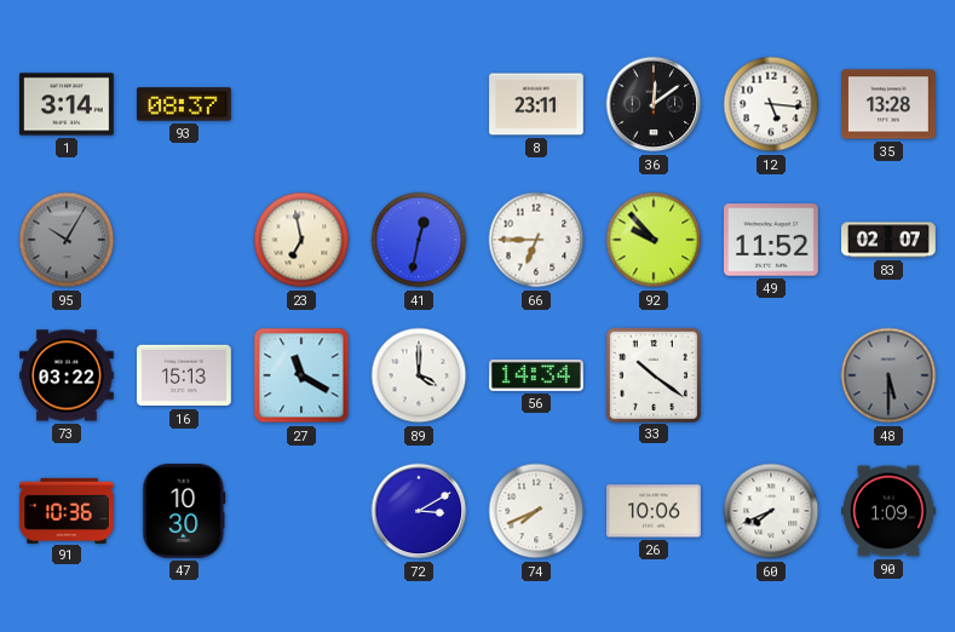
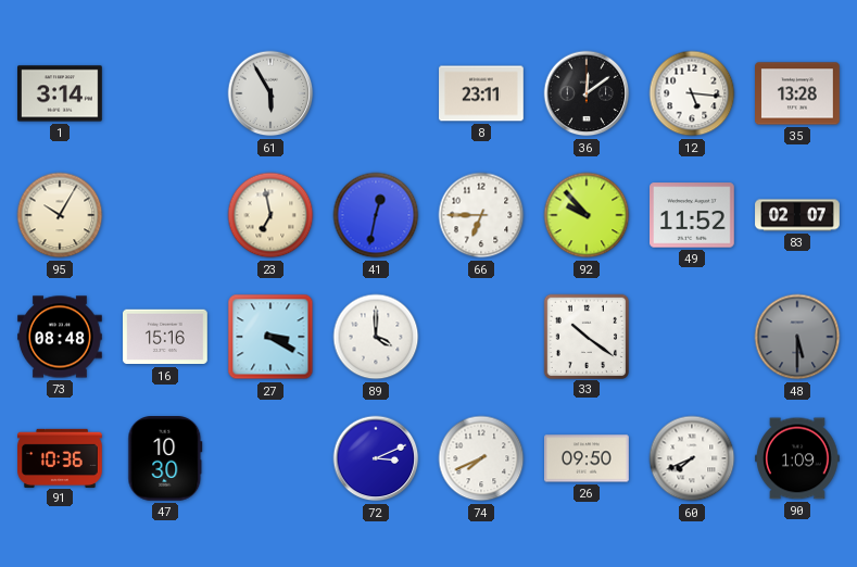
93: 08:37 -> none (185, 104)
61: none -> 5:55 (270, 93)
95 dial: grey -> cream (60, 215)
73: 03:22 -> 08:48 (60, 337)
16: 15:13 -> 15:16 (166, 337)
27: 11:20 -> 3:20 (270, 337)
56: 14:34 -> none (537, 375)
72: 3:10 -> 3:11 (376, 458)
26: 10:06 -> 09:50 (588, 458)
